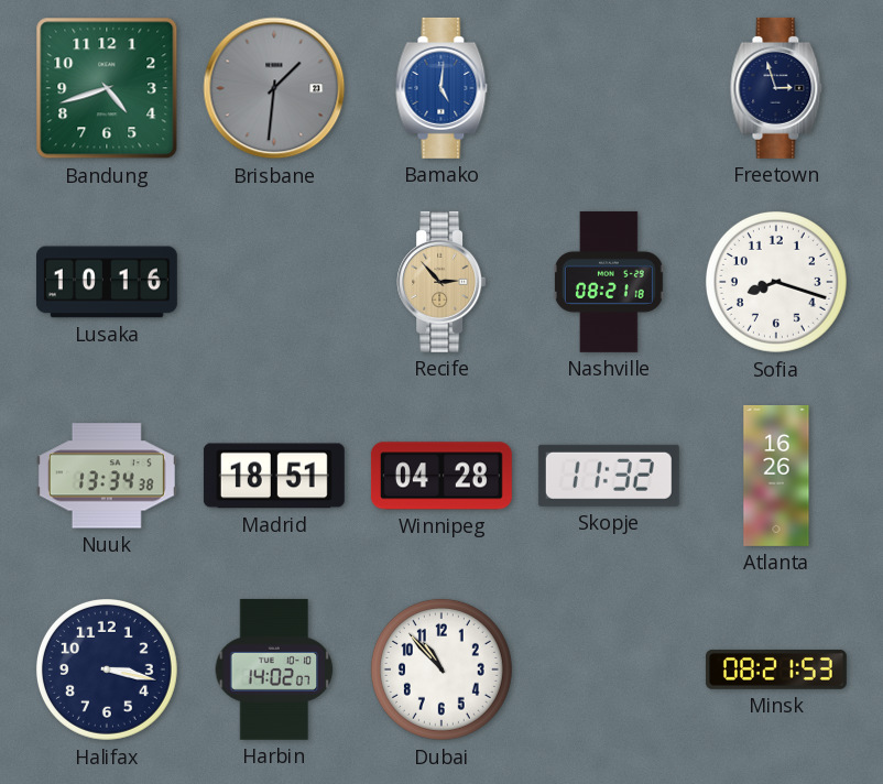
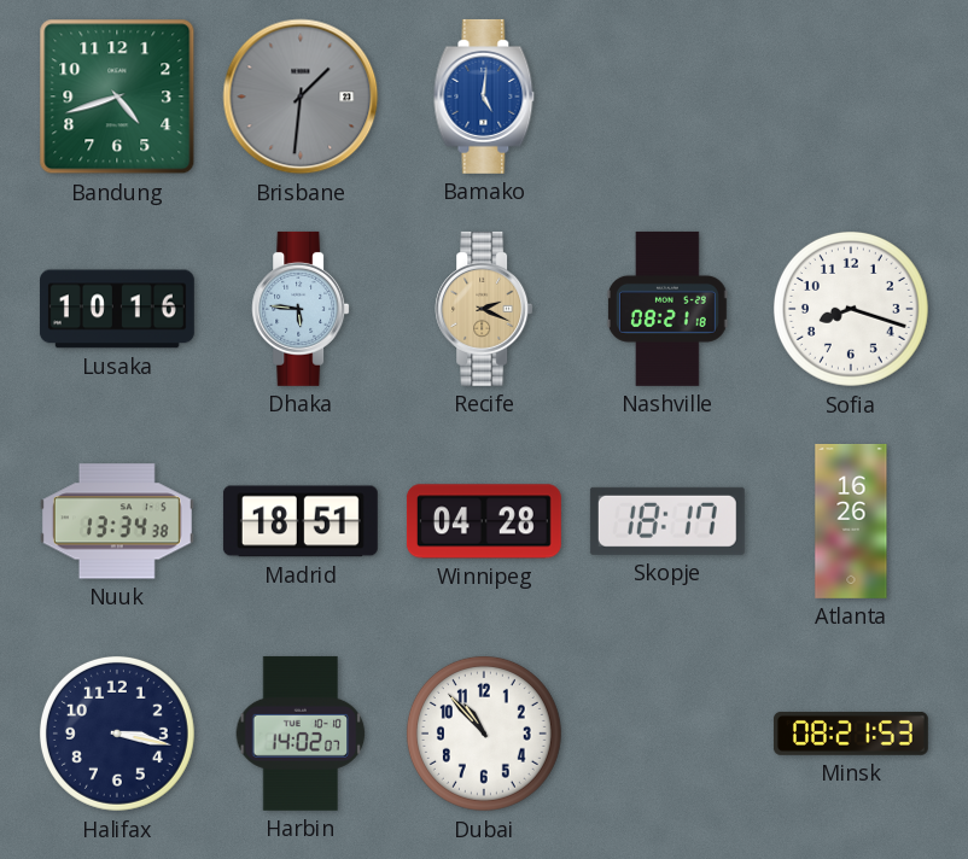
Freetown: 2:57 -> none (776, 88)
Dhaka: none -> 5:46 (301, 309)
Recife: 2:53 -> 2:19 (484, 309)
Skopje: 11:32 -> 18:17 (667, 521)
